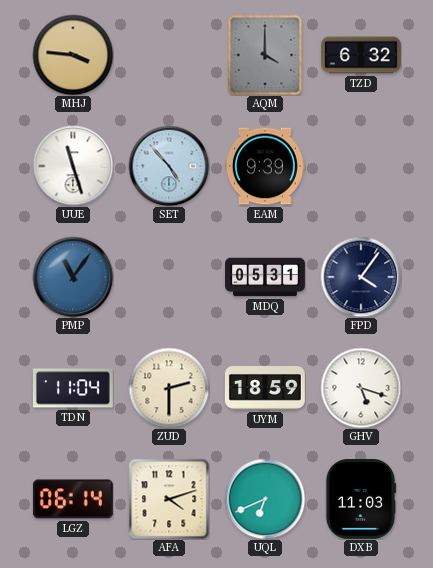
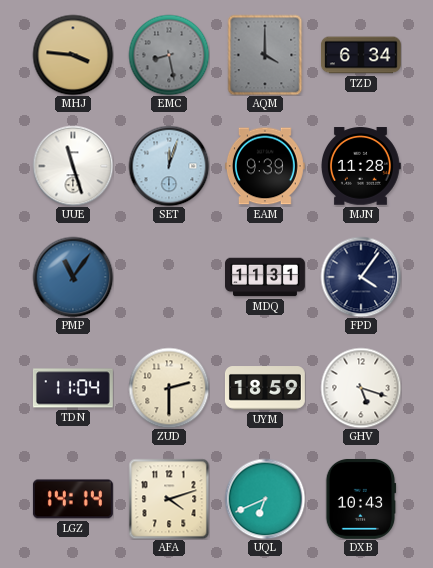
EMC: none -> 8:28 (169, 55)
TZD: 6:32 -> 6:34 (361, 55)
SET: 4:53 -> 12:03 (169, 166)
MJN: none -> 11:28 (361, 166)
MDQ: 05:31 -> 11:31 (266, 277)
LGZ: 06:14 -> 14:14 (73, 499)
DXB: 11:03 -> 10:43 (361, 499)
